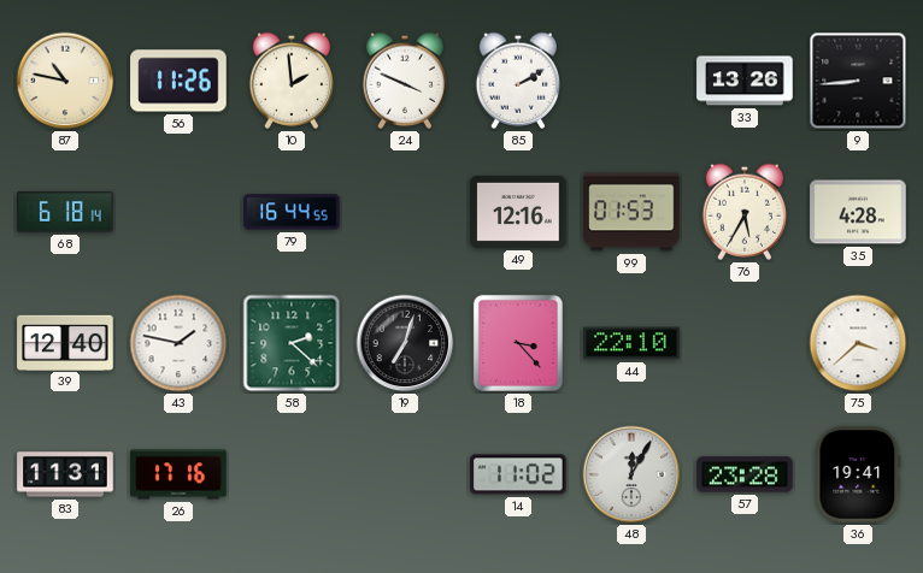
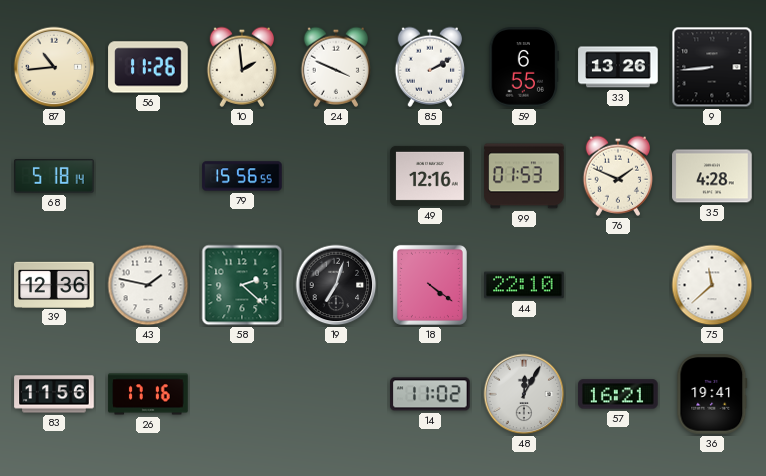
87: 10:47 -> 10:44 (54, 67)
59: none -> 6:55 (524, 67)
68: 6:18 -> 5:18 (54, 176)
79: 16:44 -> 15:56 (242, 176)
76: 5:35 -> 1:49 (618, 176)
39: 12:40 -> 12:36 (54, 284)
18: 3:23 -> 4:21 (430, 285)
75: 3:38 -> 11:38 (712, 285)
83: 11:31 -> 11:56 (54, 394)
57: 23:28 -> 16:21 (618, 394)
